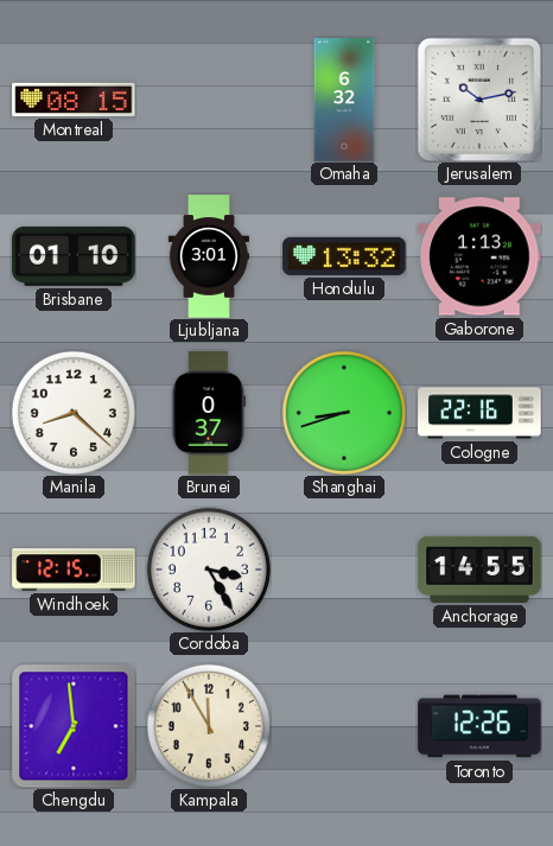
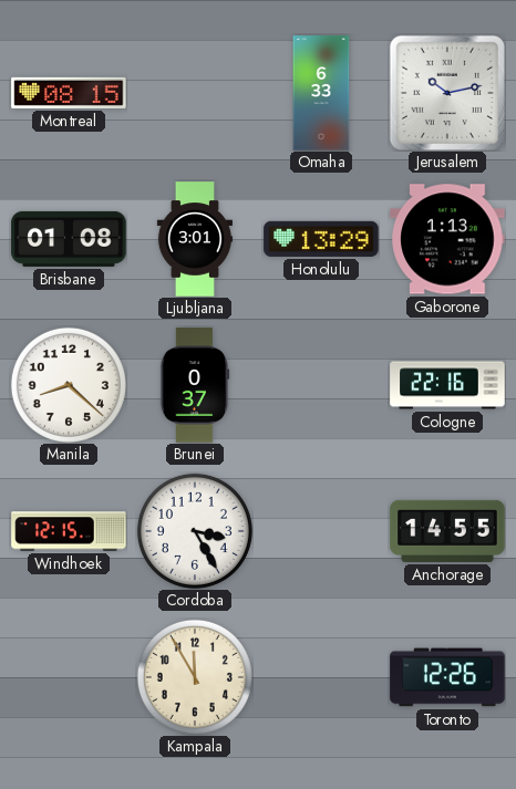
Omaha: 6:32 -> 6:33 (321, 93)
Brisbane: 01:10 -> 01:08 (69, 239)
Honolulu: 13:32 -> 13:29 (321, 239)
Shanghai: 8:42 -> none (344, 413)
Chengdu: 6:59 -> none (74, 726)
